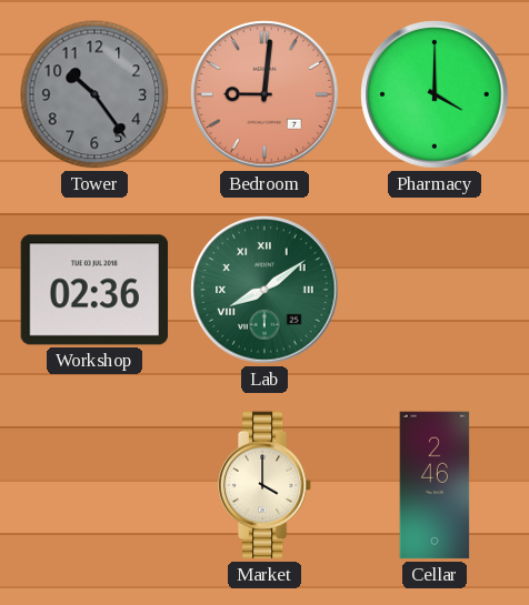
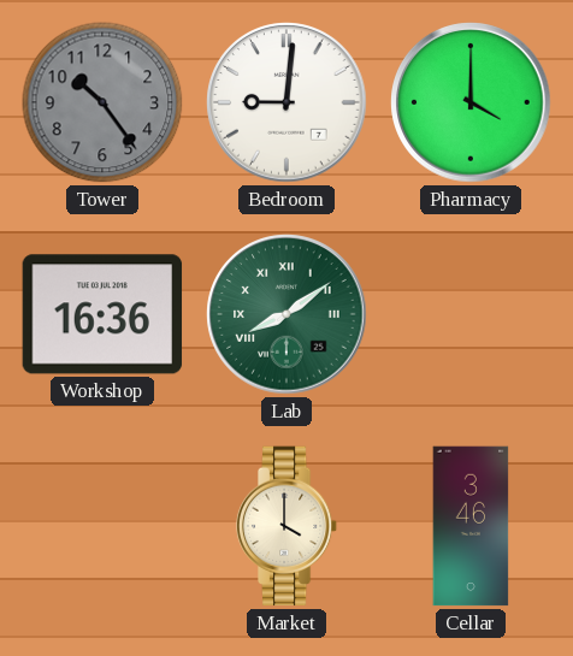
Bedroom dial: salmon -> white (286, 102)
Workshop: 02:36 -> 16:36 (102, 314)
Cellar: 2:46 -> 3:46 (471, 526)
